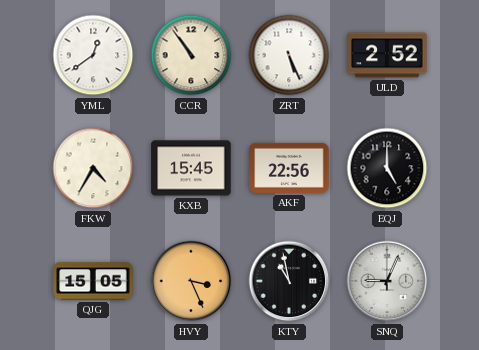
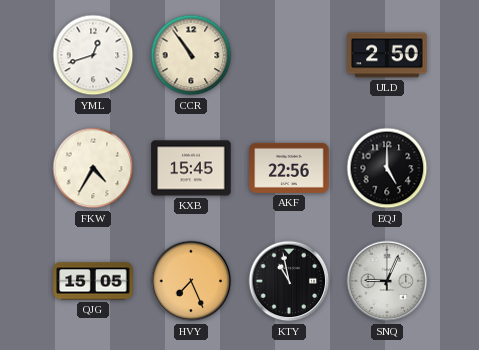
YML: 12:39 -> 12:42 (93, 55)
ZRT: 5:26 -> none (289, 55)
ULD: 2:52 -> 2:50 (387, 55)
HVY: 3:26 -> 7:26 (191, 281)
